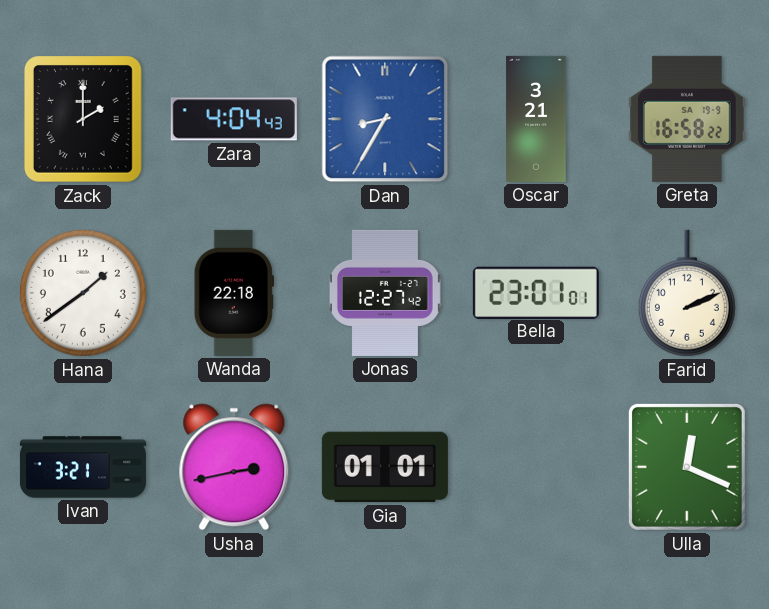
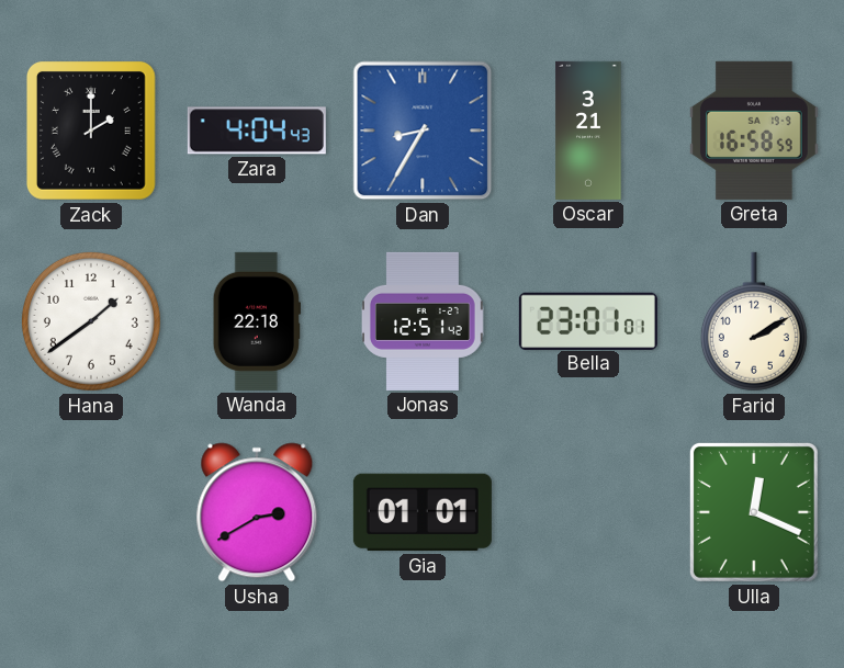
Greta: 16:58:22 -> 16:58:59 (754, 131)
Jonas: 12:27 -> 12:51 (424, 321)
Farid: 2:11 -> 2:10 (754, 321)
Ivan: 3:21 -> none (83, 467)
Usha: 2:43 -> 2:40 (257, 512)
